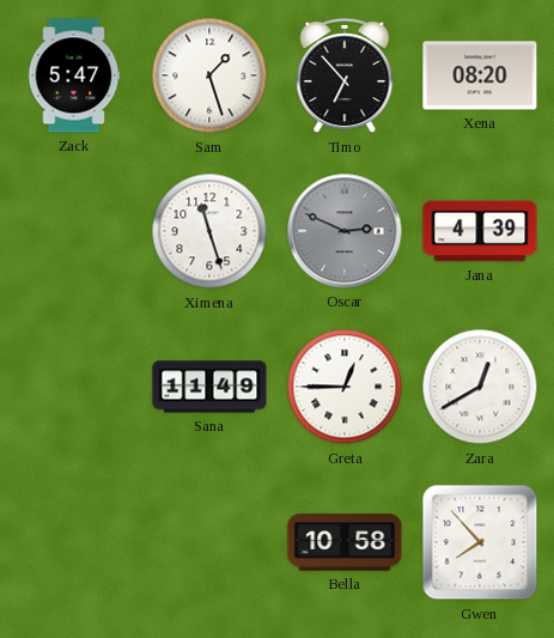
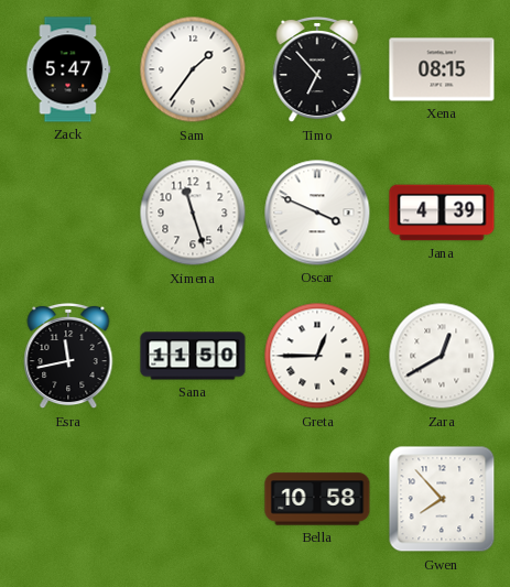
Sam: 1:27 -> 1:36 (193, 69)
Xena: 08:20 -> 08:15 (442, 69)
Oscar: 2:49 -> 3:49 (317, 213)
Oscar dial: grey -> white (317, 213)
Esra: none -> 11:43 (68, 356)
Sana: 11:49 -> 11:50 (193, 356)
